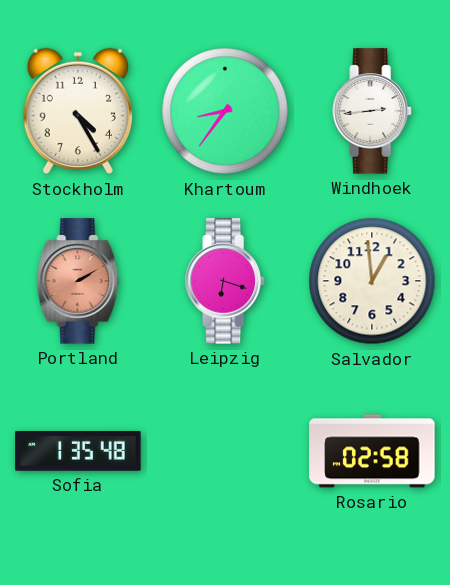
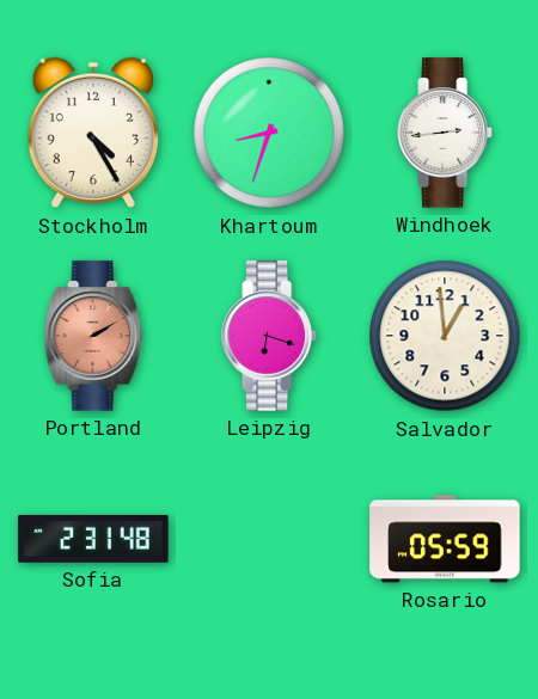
Khartoum: 8:36 -> 8:33 (269, 133)
Sofia: 1:35 -> 2:31 (93, 540)
Rosario: 02:58 -> 05:59 (445, 539)
